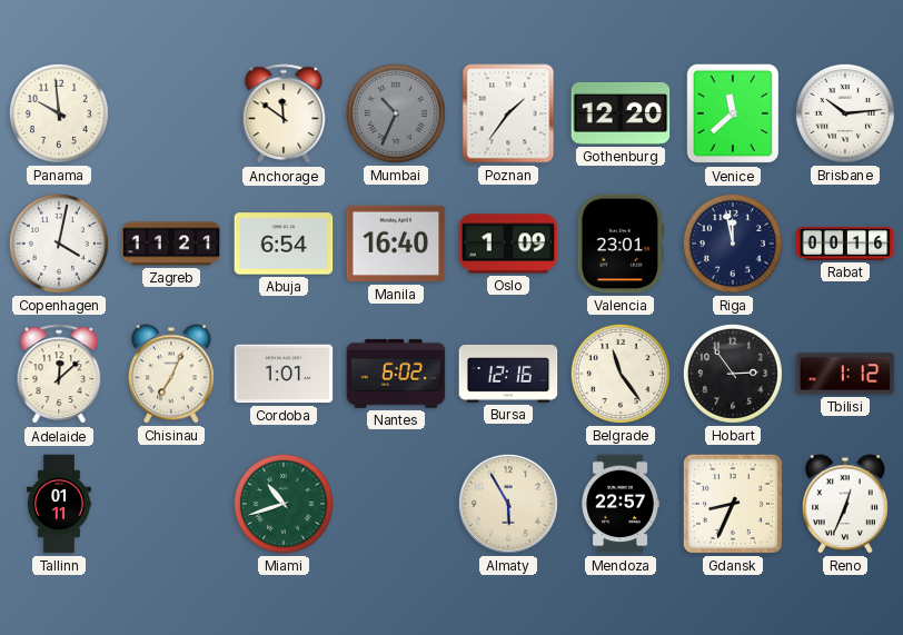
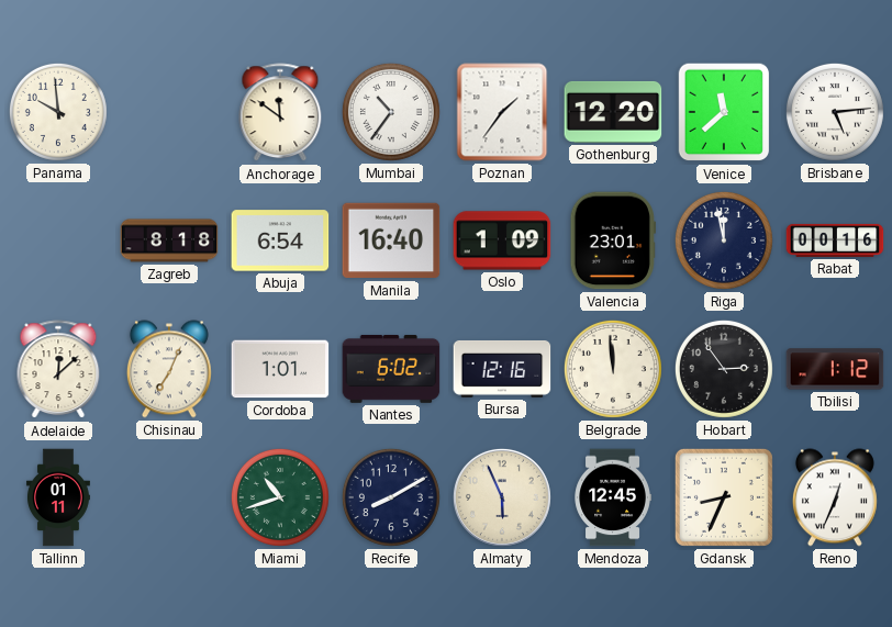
Mumbai: 10:34 -> 10:36 (391, 112)
Mumbai dial: grey -> white (391, 112)
Brisbane: 10:14 -> 5:14 (835, 112)
Copenhagen: 4:02 -> none (59, 244)
Zagreb: 11:21 -> 8:18 (169, 240)
Belgrade: 11:24 -> 11:59 (613, 369)
Recife: none -> 8:10 (391, 497)
Almaty: 5:55 -> 5:56 (502, 497)
Mendoza: 22:57 -> 12:45 (613, 497)
